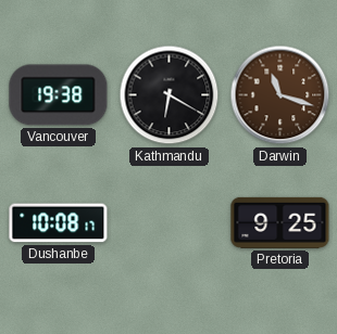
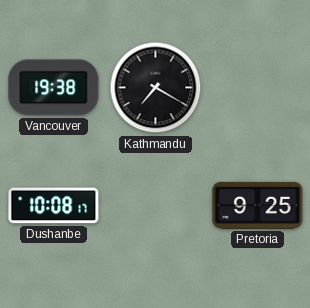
Kathmandu: 6:20 -> 7:20 (156, 88)
Darwin: 11:18 -> none (280, 95)
